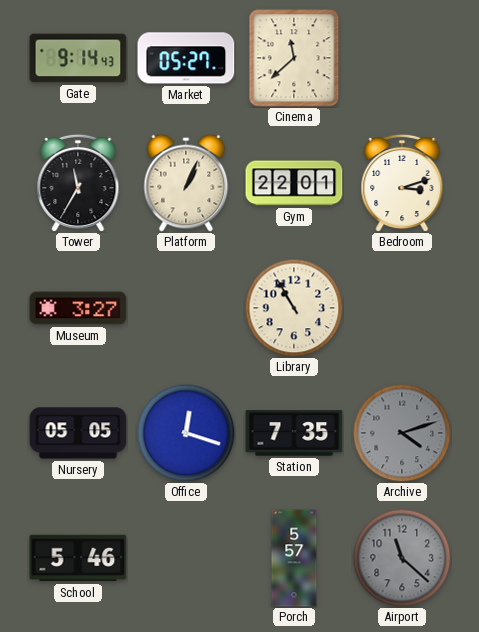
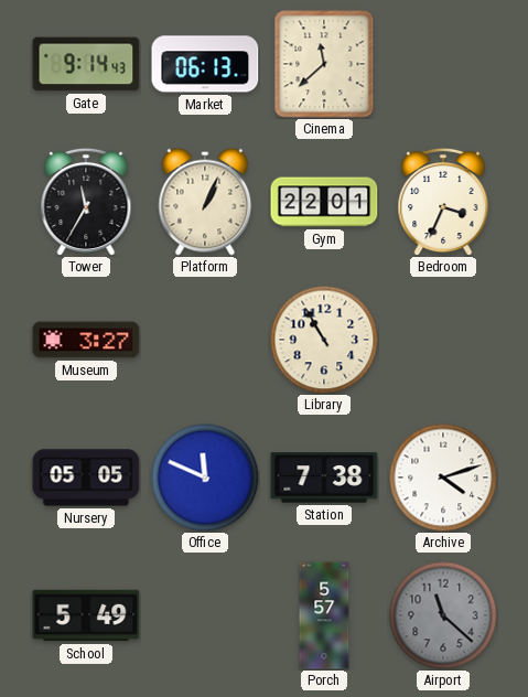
Market: 05:27 -> 06:13 (205, 64)
Bedroom: 3:12 -> 3:34 (443, 202)
Office: 12:18 -> 11:49 (205, 478)
Station: 7:35 -> 7:38 (324, 478)
Archive dial: grey -> white (443, 478)
School: 5:46 -> 5:49 (86, 615)
